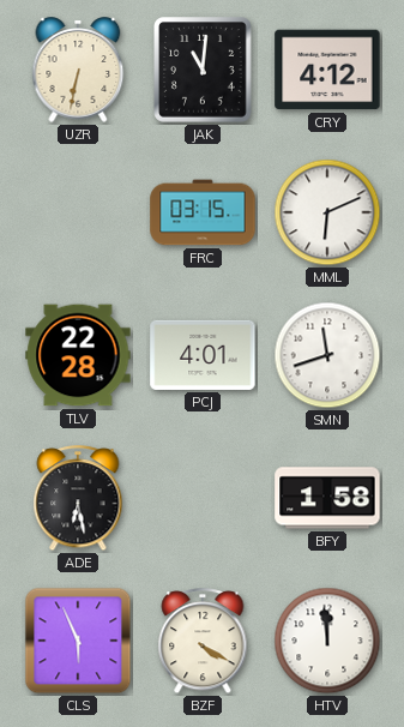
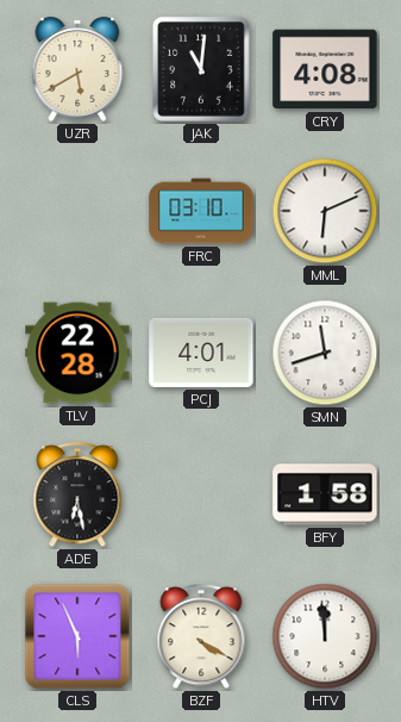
UZR: 6:32 -> 5:40 (77, 69)
CRY: 4:12 -> 4:08 (325, 69)
FRC: 03:15 -> 03:10 (201, 211)
